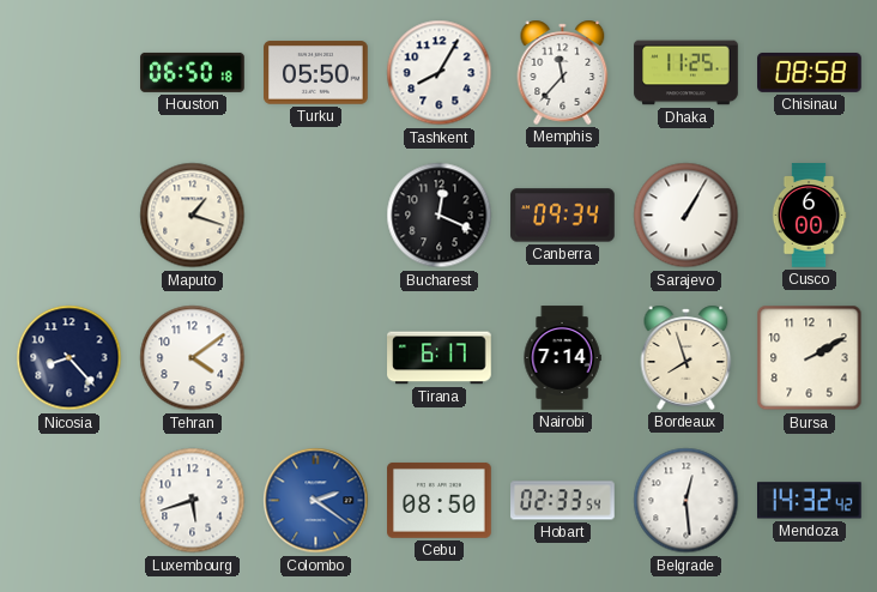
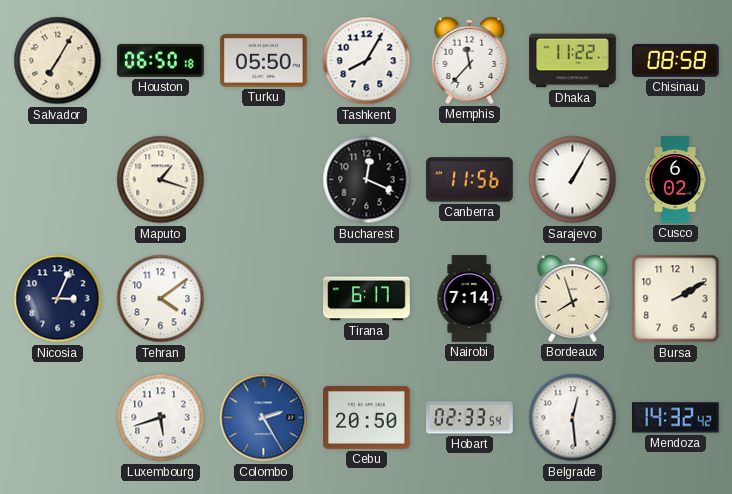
Salvador: none -> 7:05 (58, 61)
Dhaka: 11:25 -> 11:22 (573, 61)
Canberra: 09:34 -> 11:56 (470, 180)
Cusco: 6:00 -> 6:02 (675, 180)
Nicosia: 8:23 -> 3:04 (58, 299)
Colombo: 2:21 -> 2:25 (264, 418)
Cebu: 08:50 -> 20:50 (367, 417)
